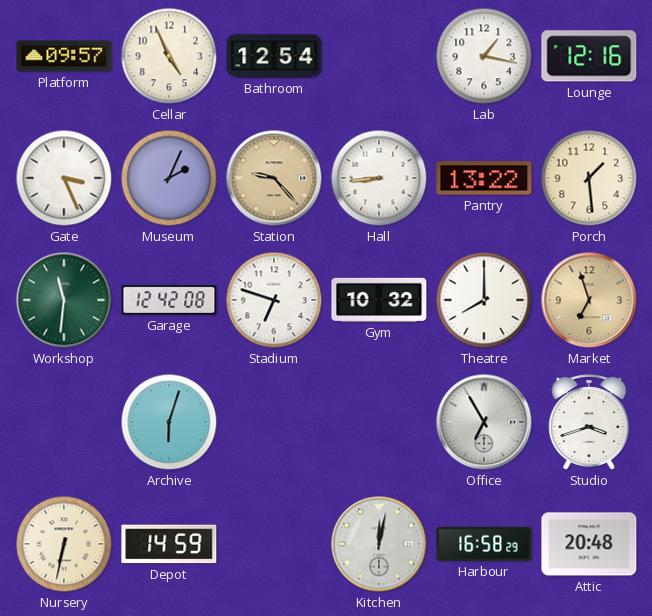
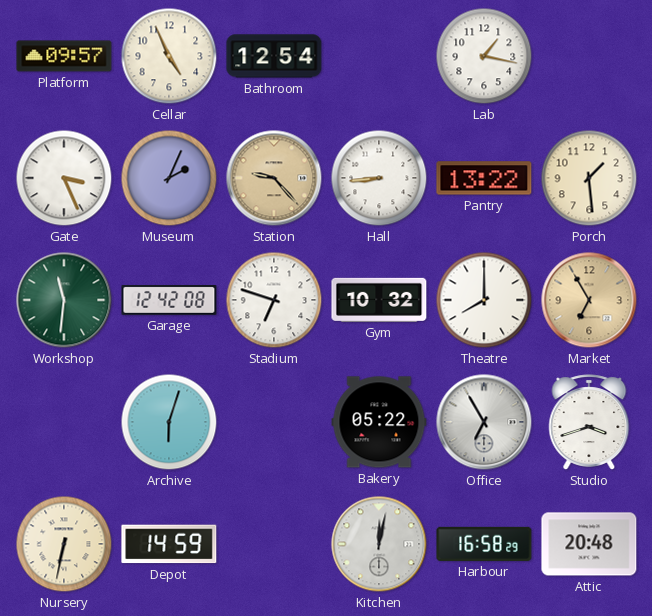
Lounge: 12:16 -> none (589, 56)
Market: 6:57 -> 6:55 (589, 300)
Bakery: none -> 05:22 (379, 422)
